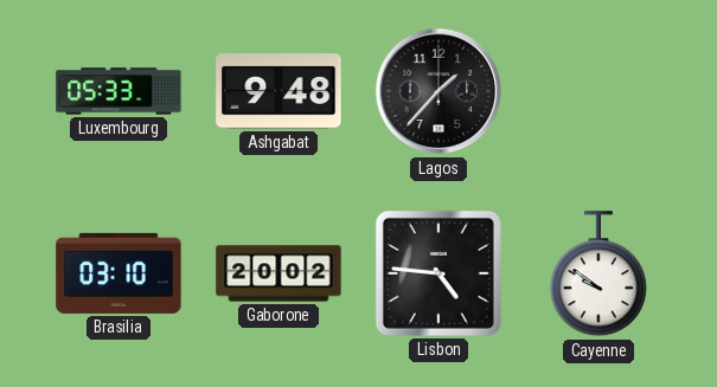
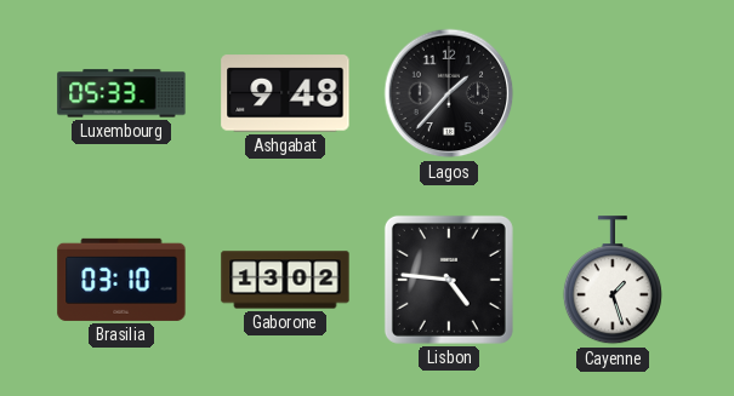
Gaborone: 20:02 -> 13:02 (285, 280)
Cayenne: 9:51 -> 1:27 (613, 281)
